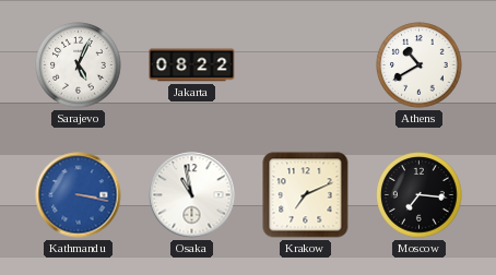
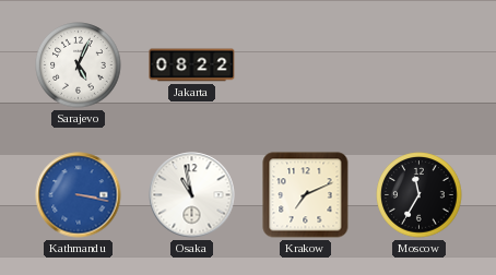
Athens: 10:40 -> none (420, 65)
Moscow: 7:16 -> 11:35 (420, 195)
